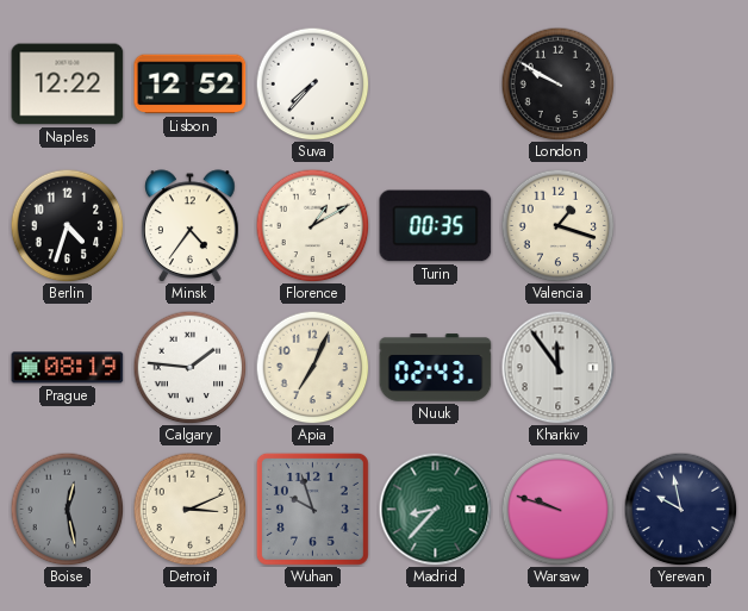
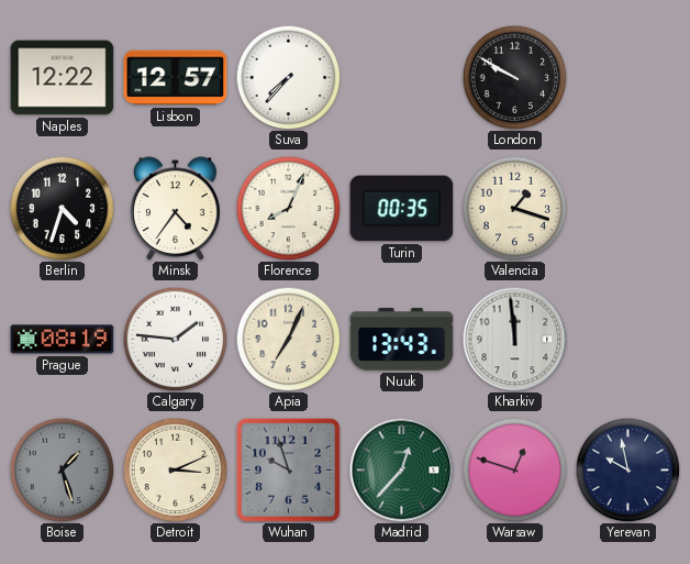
Lisbon: 12:52 -> 12:57 (176, 78)
Florence: 1:10 -> 8:04 (288, 208)
Nuuk: 02:43 -> 13:43 (402, 340)
Kharkiv: 11:54 -> 11:59 (514, 339)
Boise: 12:28 -> 1:27 (62, 469)
Madrid: 8:37 -> 12:37 (401, 469)
Warsaw: 9:48 -> 12:48 (514, 469)
